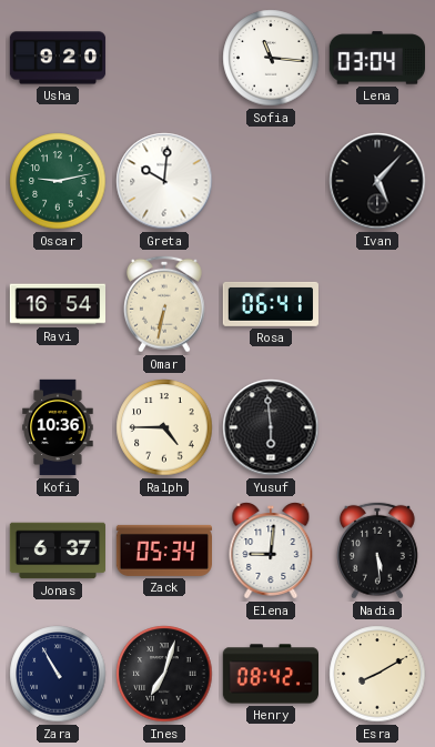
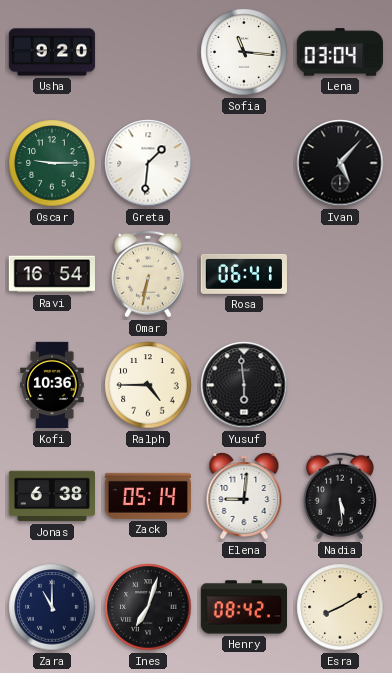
Oscar: 9:13 -> 9:15 (52, 163)
Greta: 10:01 -> 1:31 (148, 163)
Jonas: 6:37 -> 6:38 (51, 496)
Zack: 05:34 -> 05:14 (147, 496)
Zara: 10:55 -> 11:00 (52, 607)
